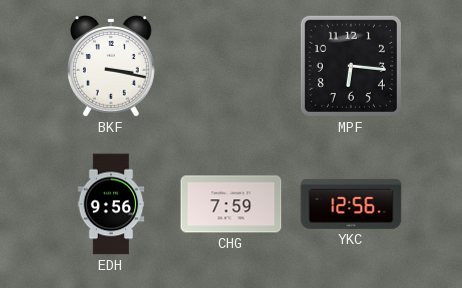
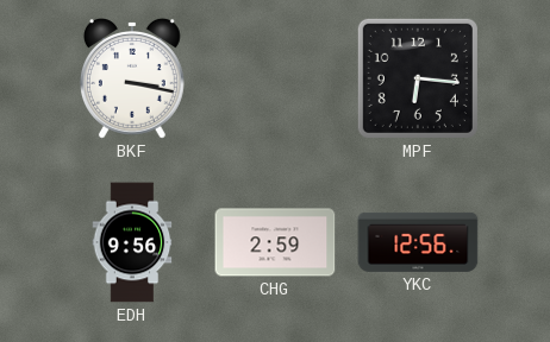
CHG: 7:59 -> 2:59 (275, 242)
